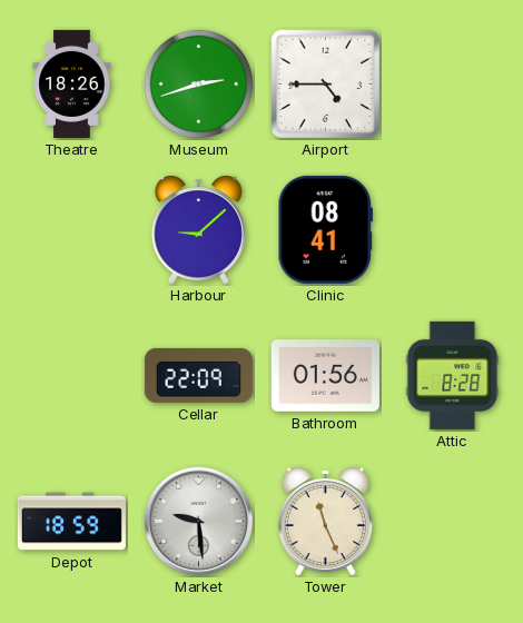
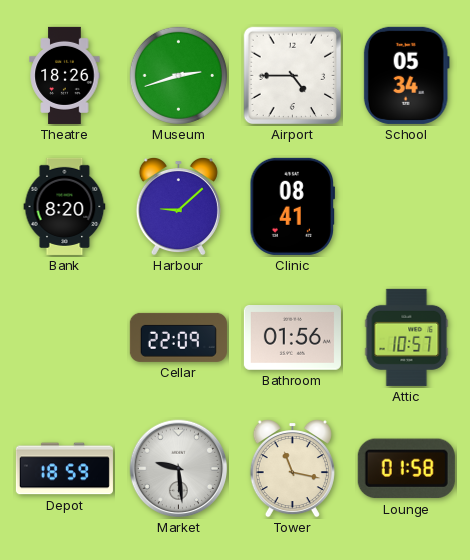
School: none -> 05:34 (406, 75)
Bank: none -> 8:20 (65, 206)
Attic: 8:28 -> 10:57 (407, 337)
Tower: 11:26 -> 11:17 (292, 468)
Lounge: none -> 01:58 (406, 469)
